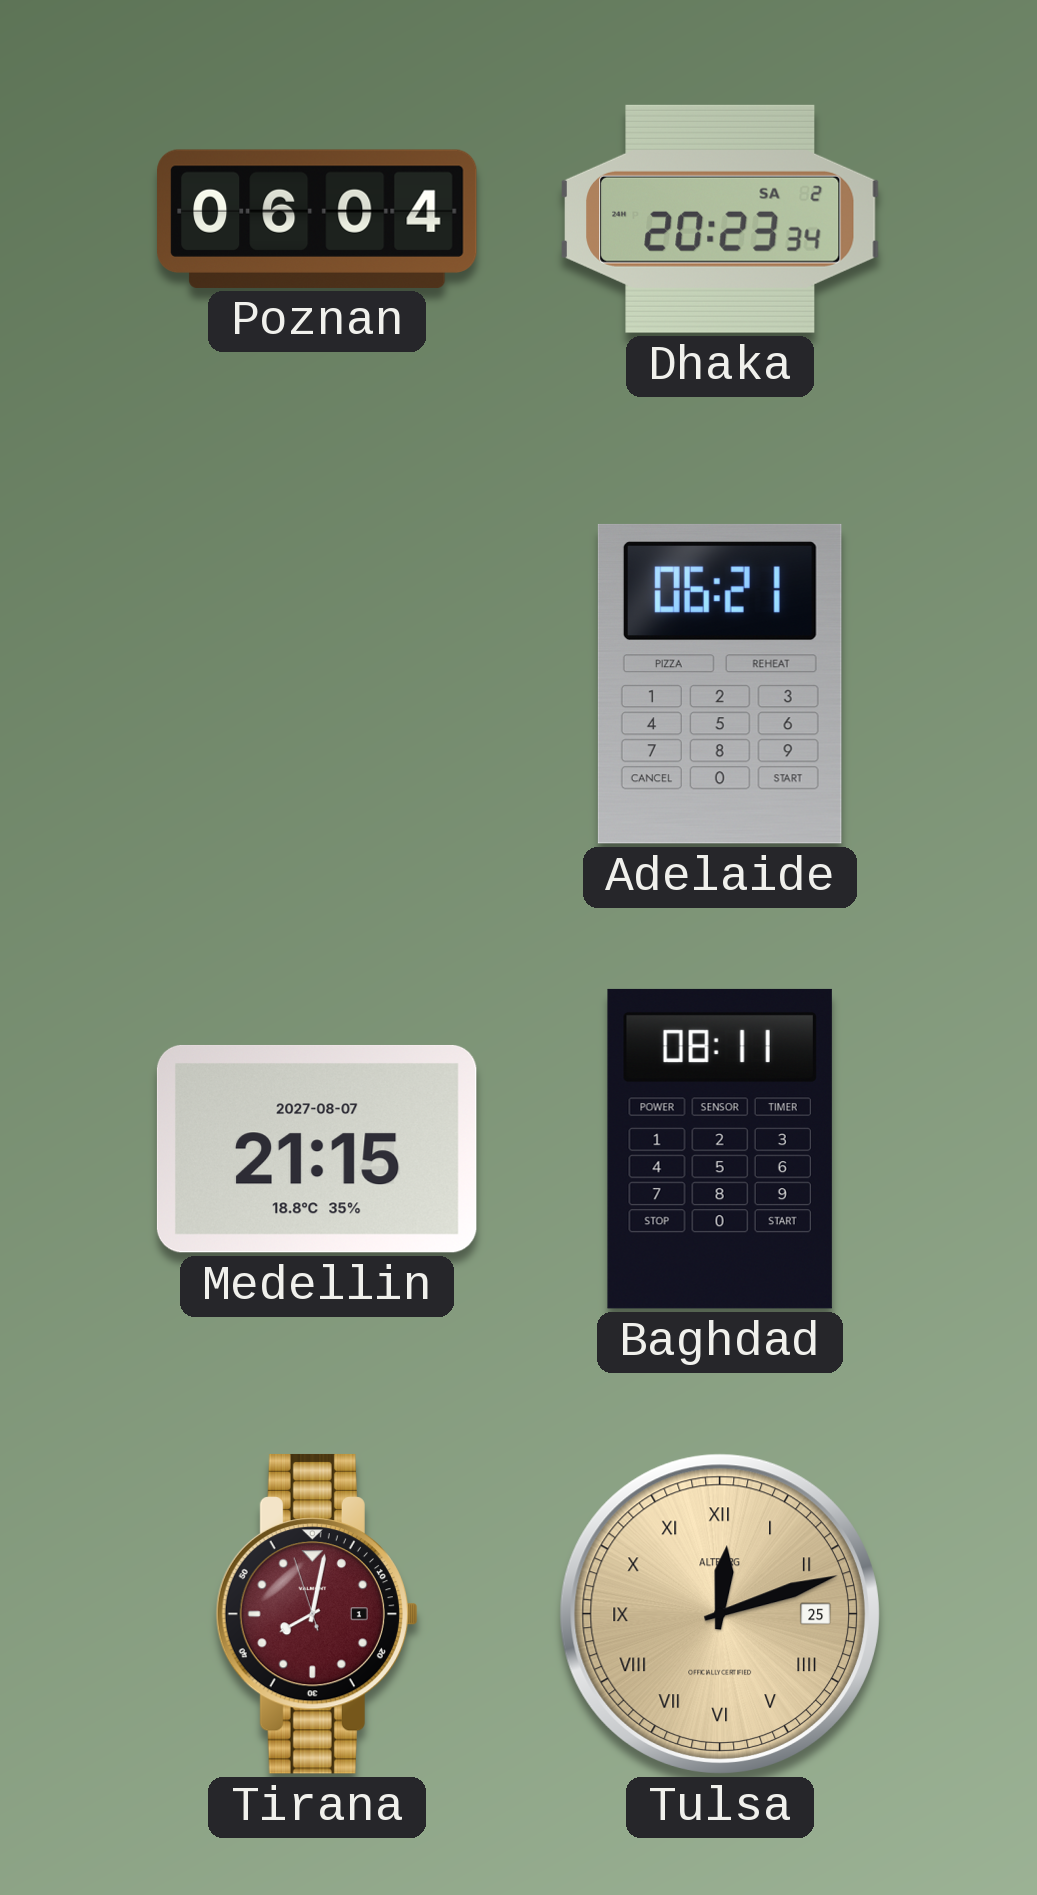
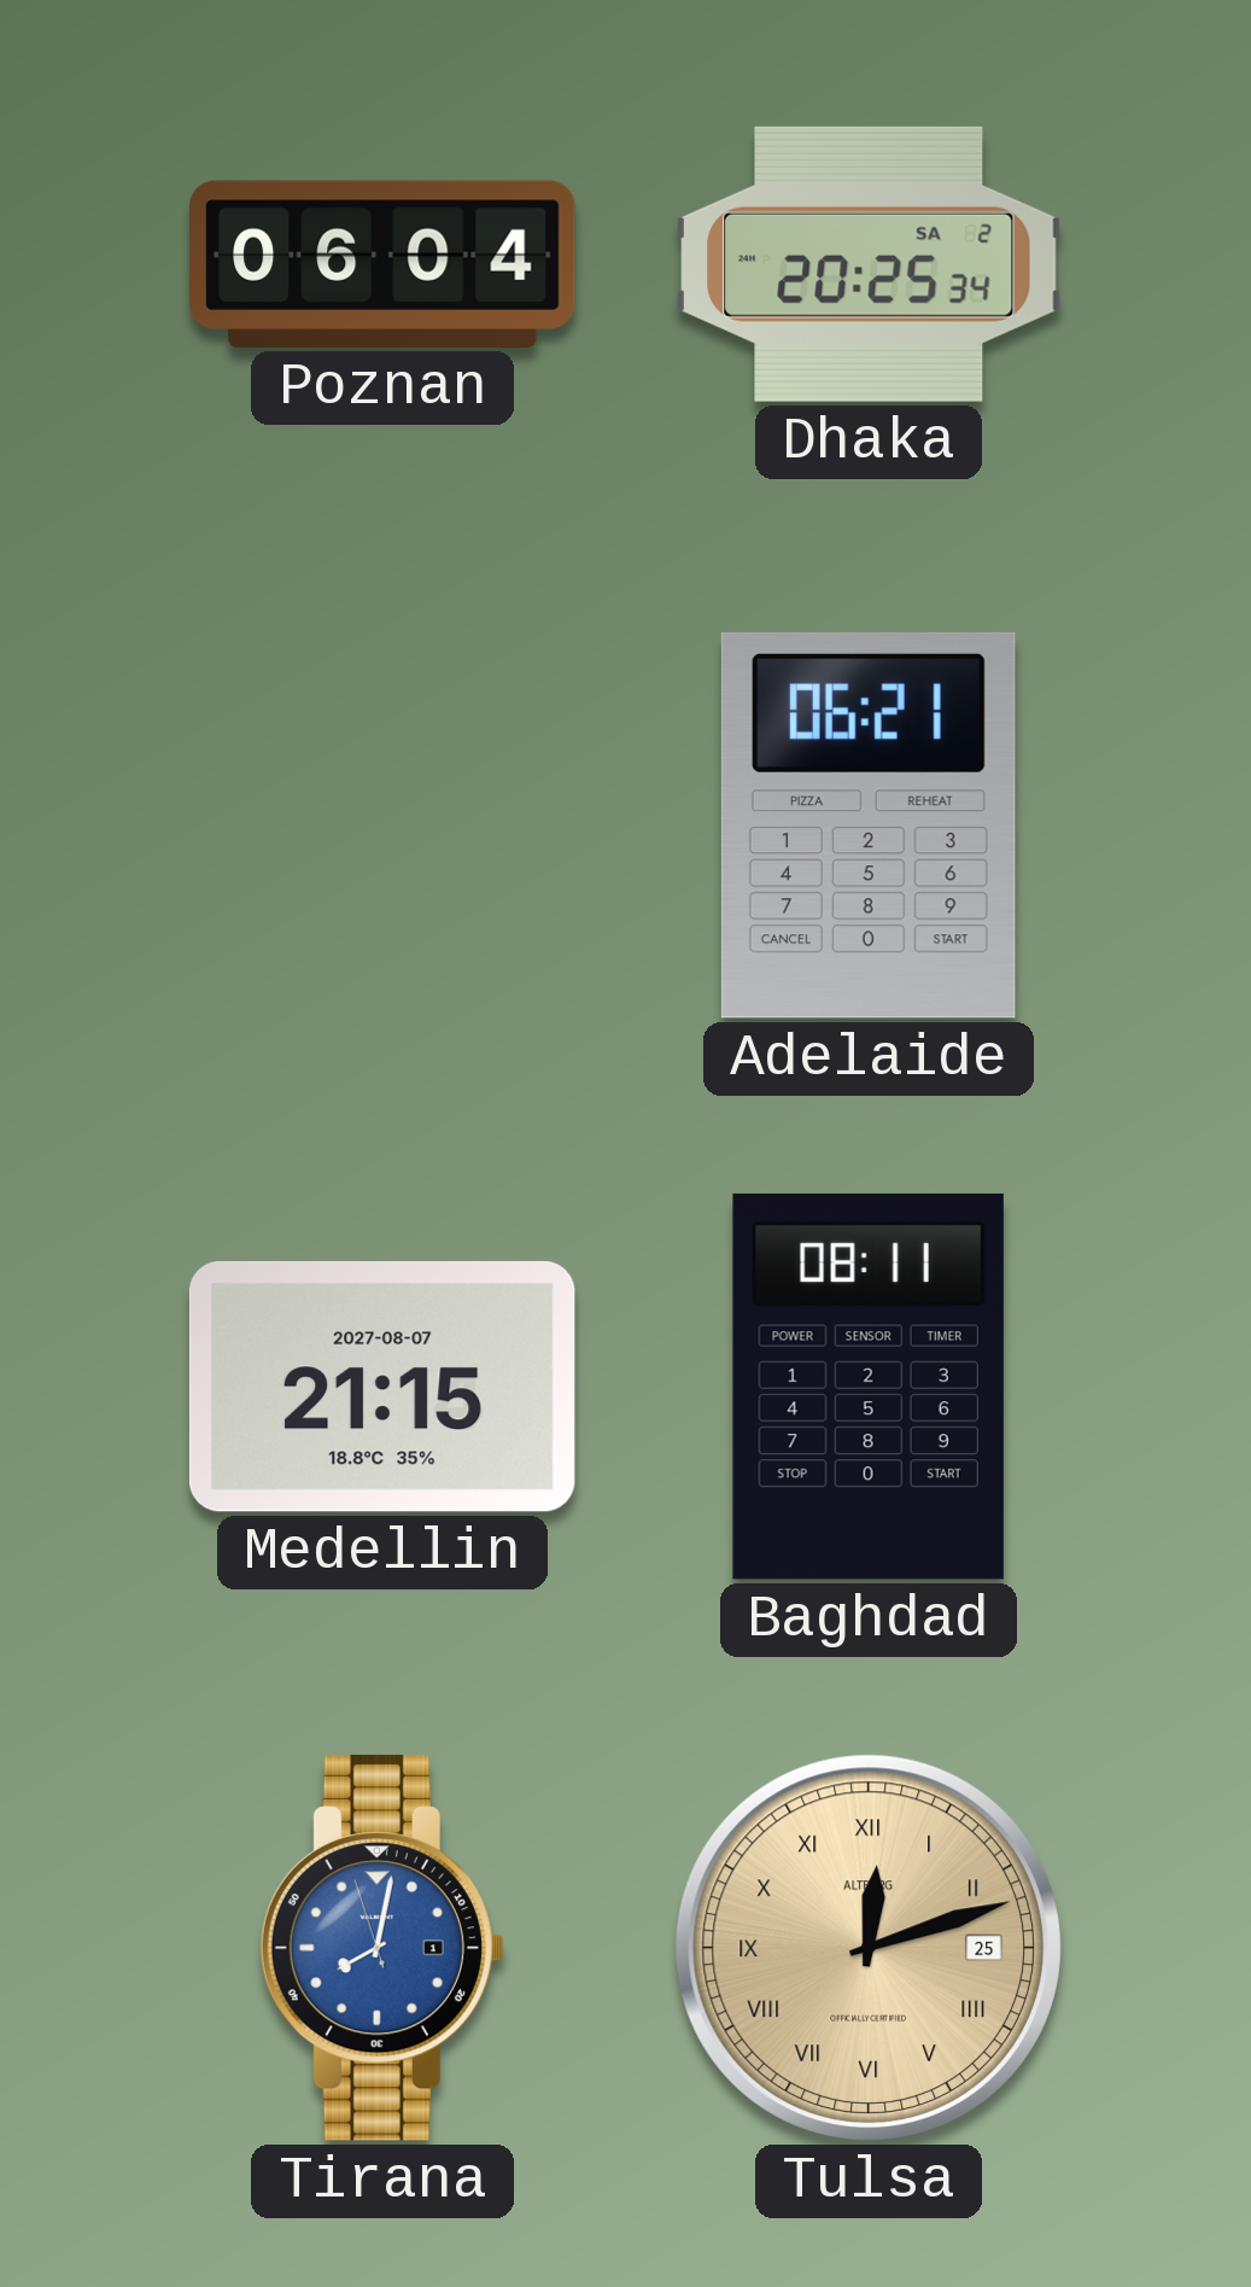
Dhaka: 20:23 -> 20:25 (869, 264)
Tirana dial: burgundy -> blue (382, 1948)
